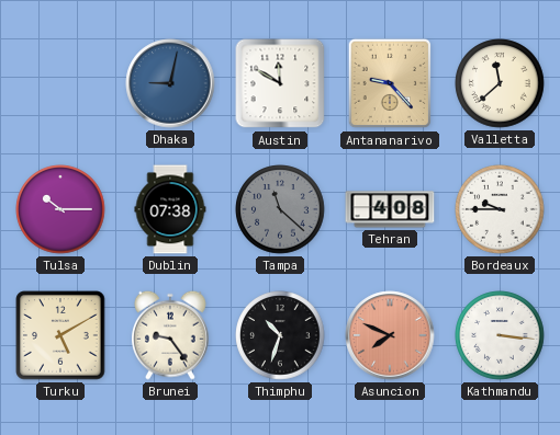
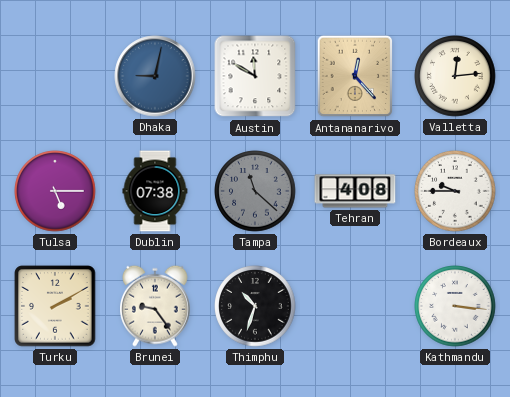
Antananarivo: 9:23 -> 12:23 (355, 76)
Valletta: 11:38 -> 12:14 (455, 76)
Tulsa: 10:15 -> 5:15 (55, 191)
Turku: 5:10 -> 2:10 (55, 306)
Asuncion: 7:49 -> none (390, 335)
